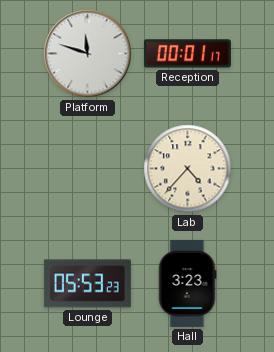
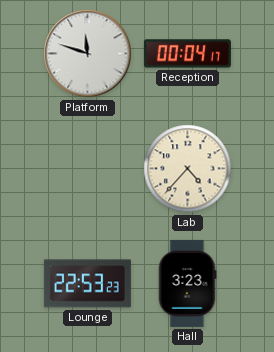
Reception: 00:01 -> 00:04 (187, 54)
Lounge: 05:53 -> 22:53 (87, 284)
